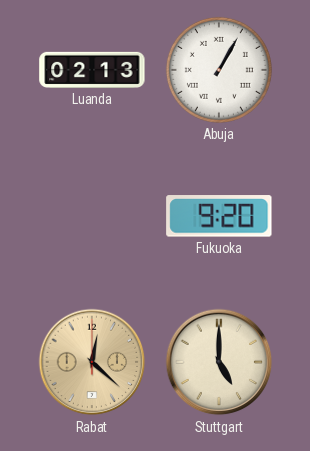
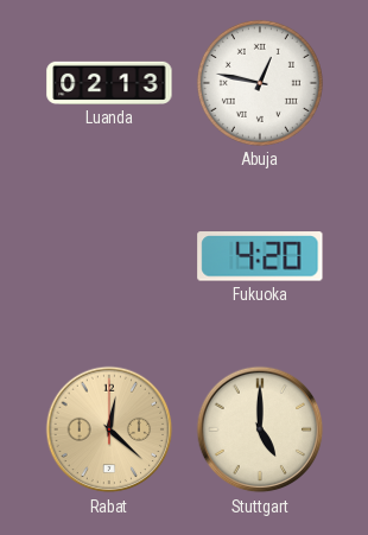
Abuja: 1:05 -> 12:47 (260, 83)
Fukuoka: 9:20 -> 4:20 (260, 256)
